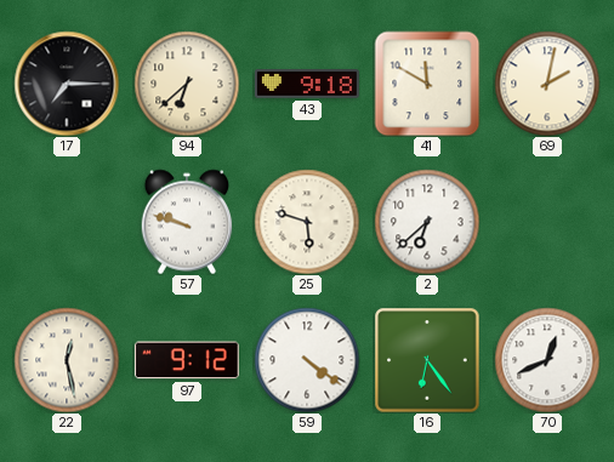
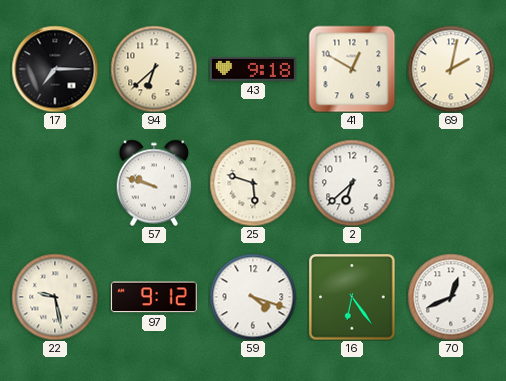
41: 11:50 -> 12:50 (352, 69)
22: 12:28 -> 9:28 (55, 297)
59: 4:21 -> 4:18 (253, 297)
